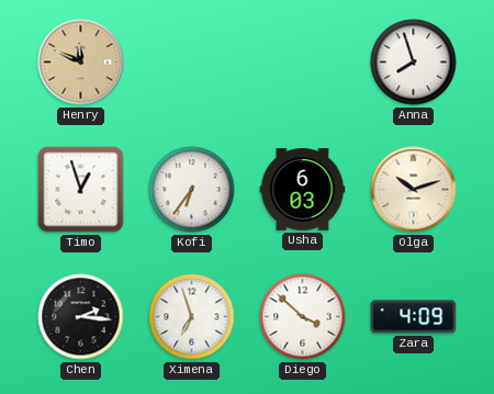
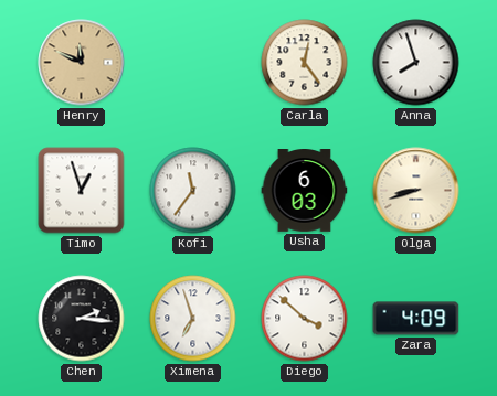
Carla: none -> 12:24 (305, 63)
Kofi: 6:36 -> 11:36 (193, 191)
Olga: 10:12 -> 8:42 (416, 191)
